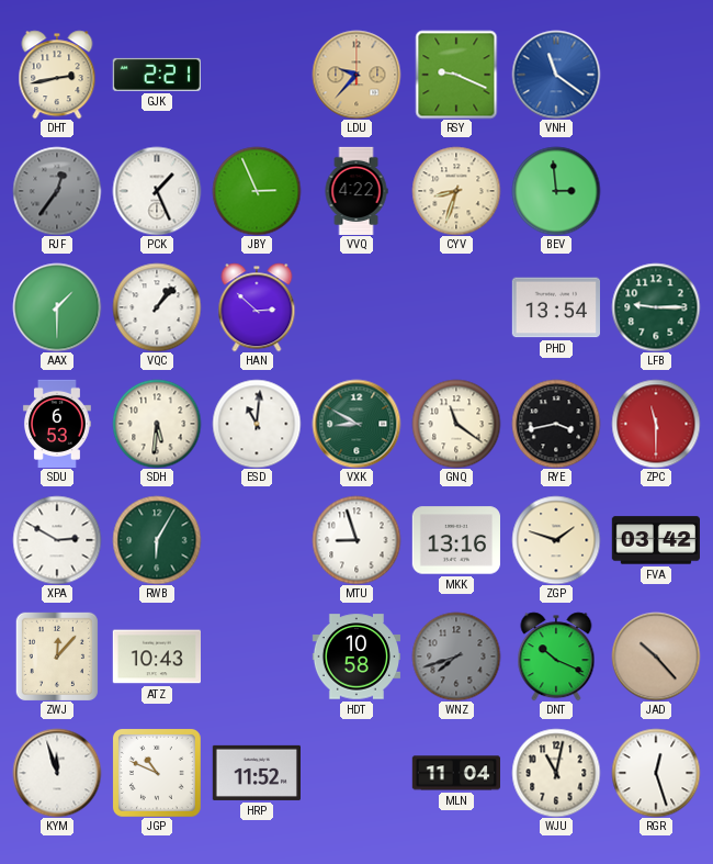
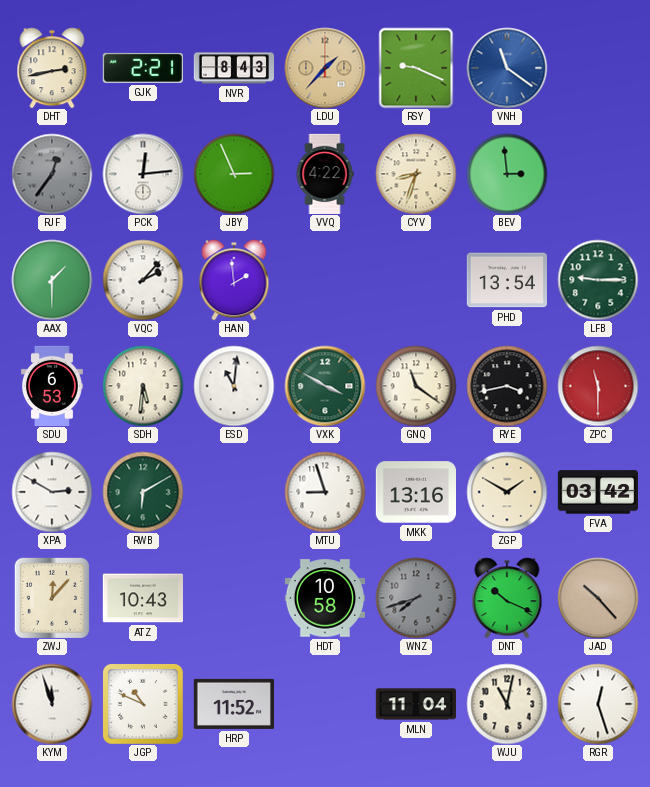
NVR: none -> 8:43 (233, 68)
LDU: 9:37 -> 1:37 (325, 68)
PCK: 1:26 -> 12:14 (143, 174)
VQC: 1:07 -> 2:07 (143, 280)
HAN: 2:52 -> 1:59 (234, 280)
VXK: 8:50 -> 3:50 (325, 386)
RWB: 6:05 -> 6:10 (143, 492)
ZGP: 1:48 -> 1:50 (507, 492)
